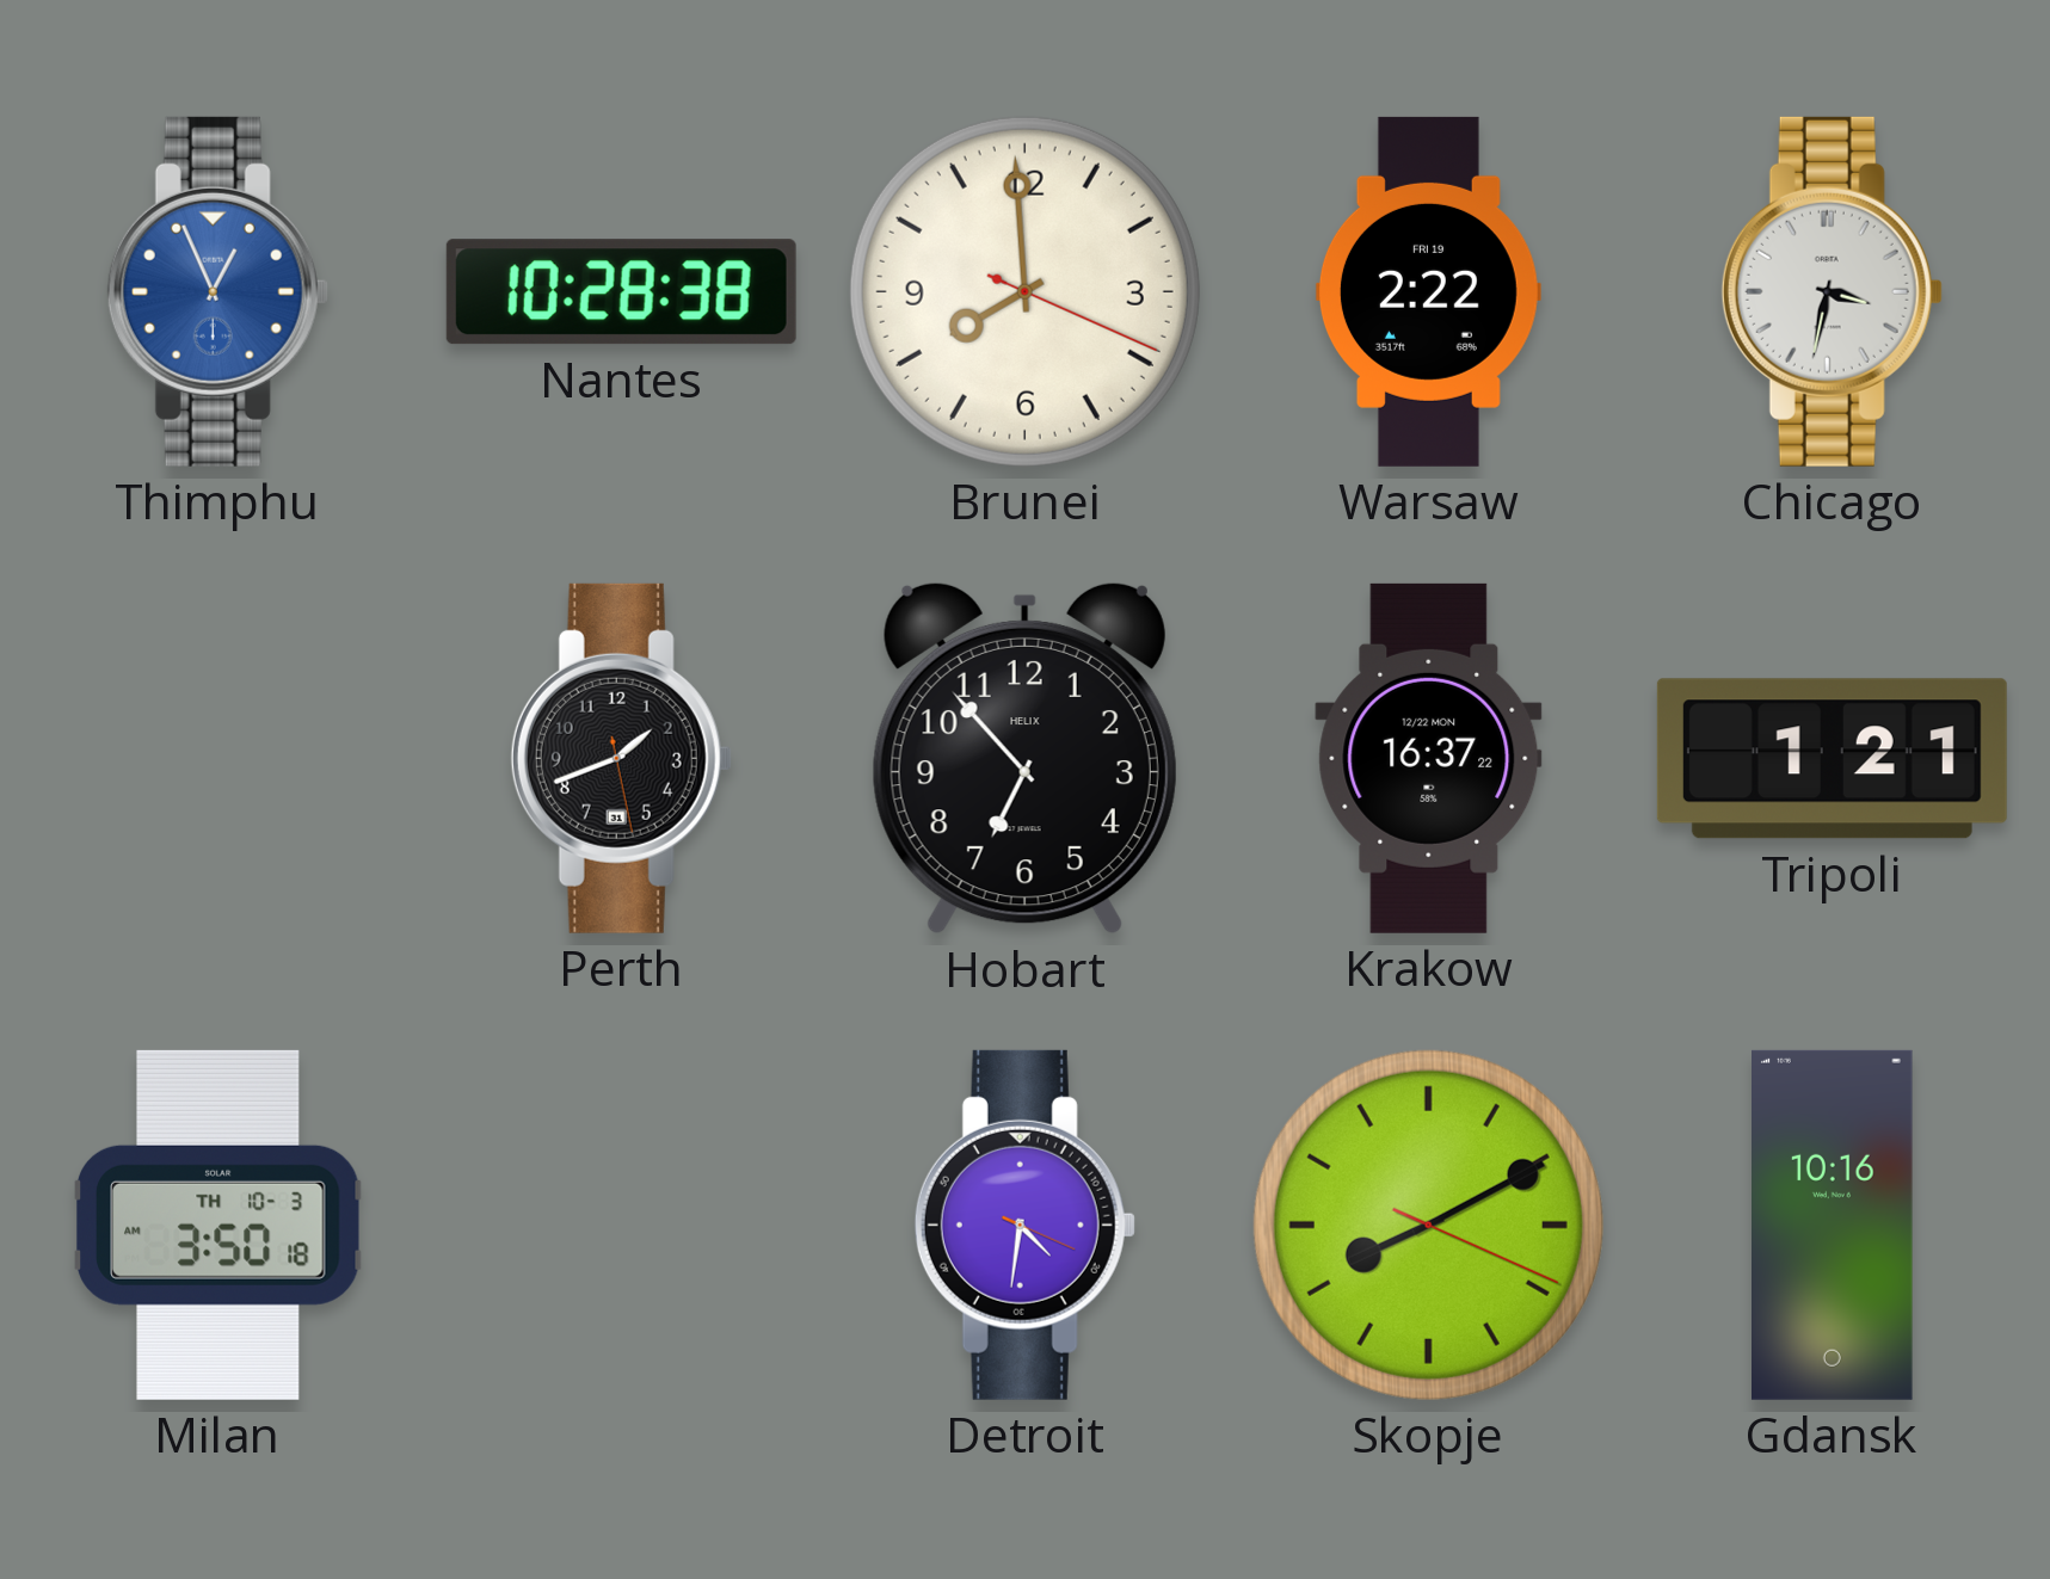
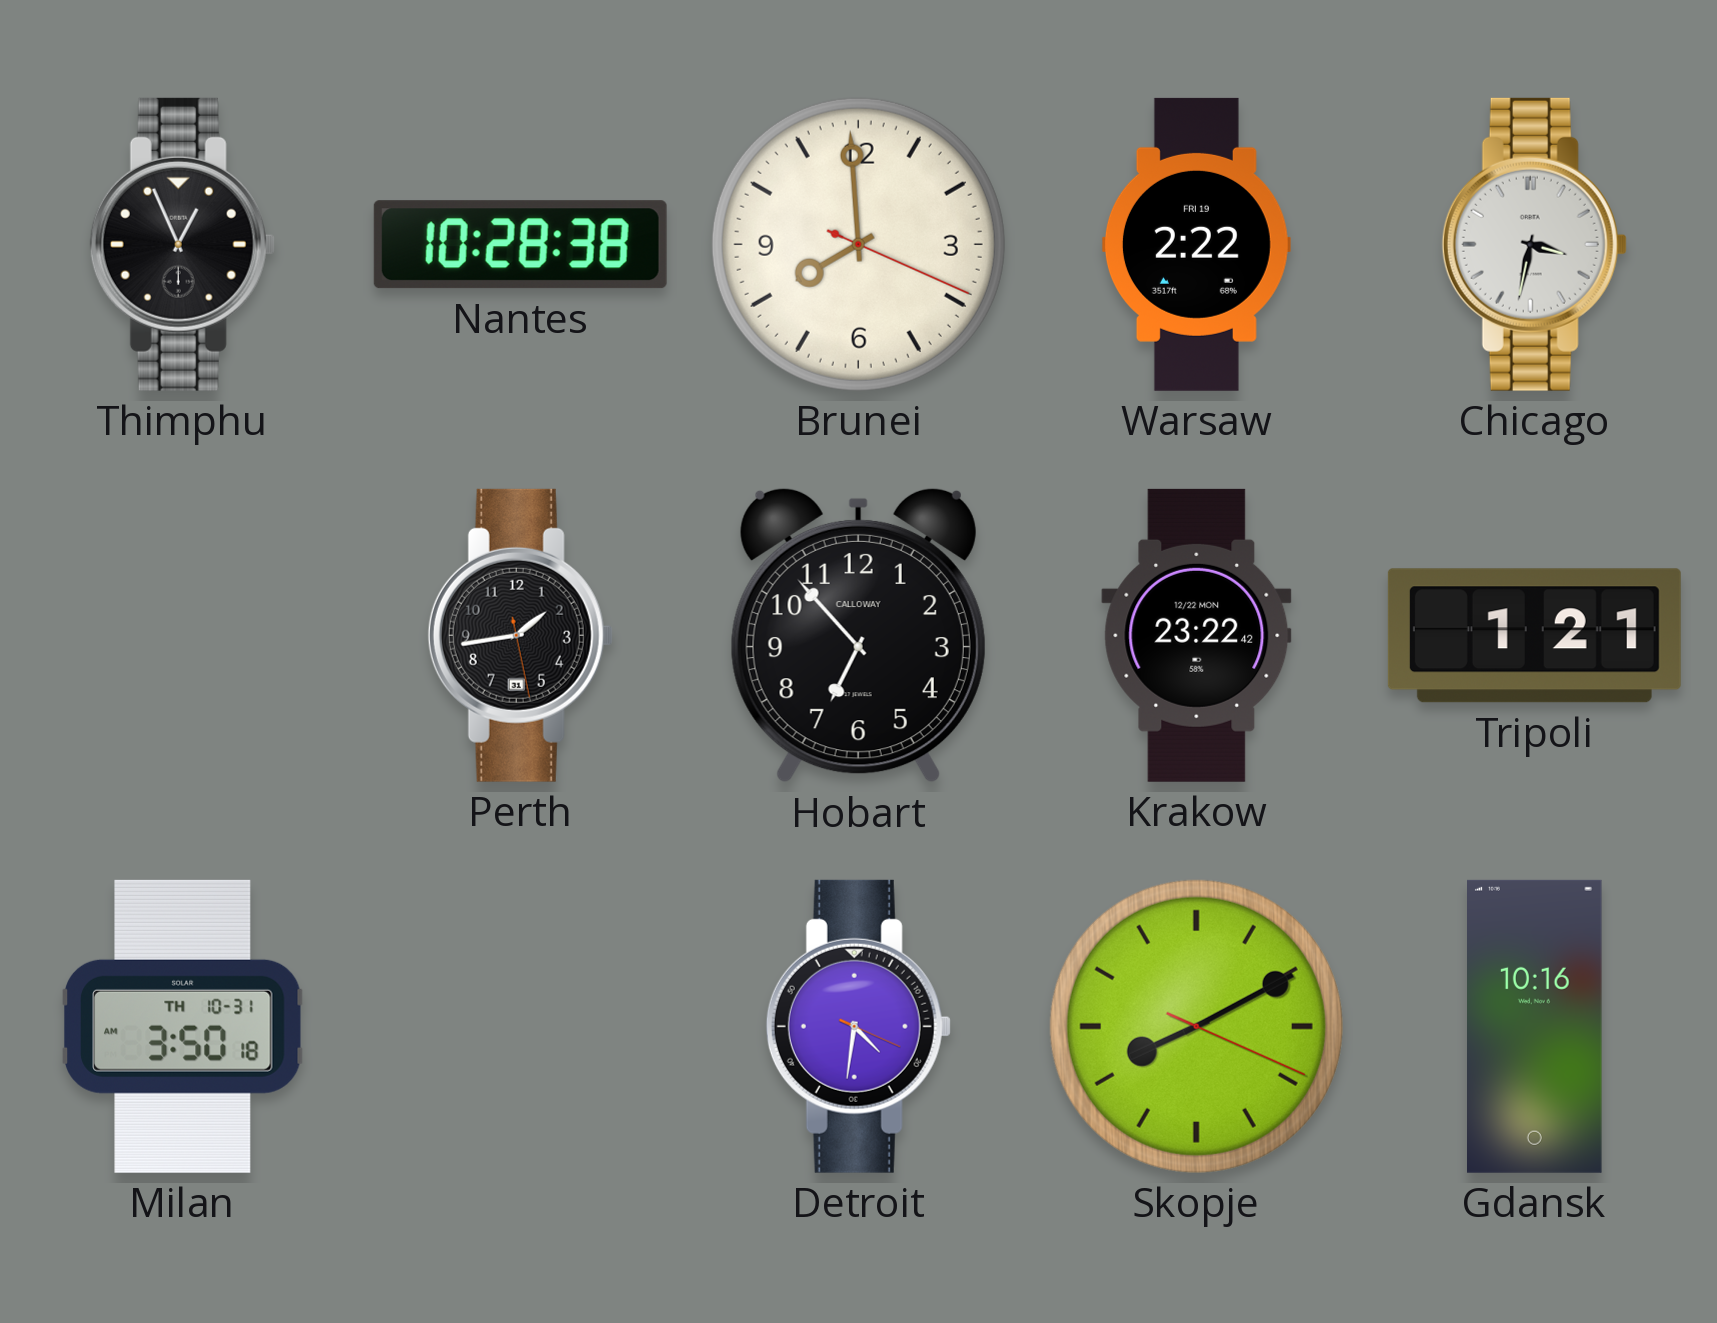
Thimphu dial: blue -> black (182, 244)
Perth: 1:41 -> 1:43 (520, 635)
Hobart brand: HELIX -> CALLOWAY (858, 635)
Krakow: 16:37 -> 23:22 (1197, 635)
Milan date: TH 10-3 -> TH 10-31 (183, 1026)
